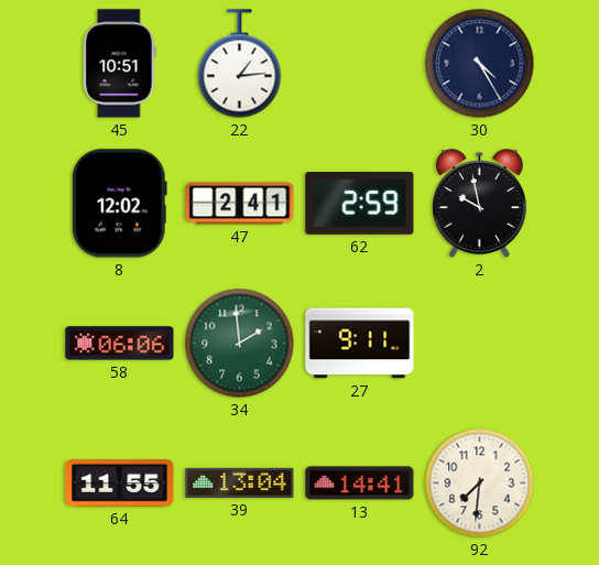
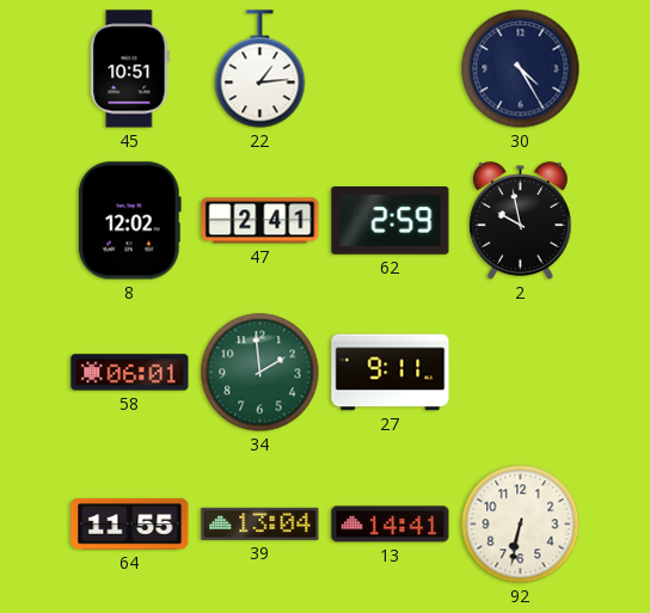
58: 06:06 -> 06:01 (130, 373)
92: 7:31 -> 6:32 (521, 525)
